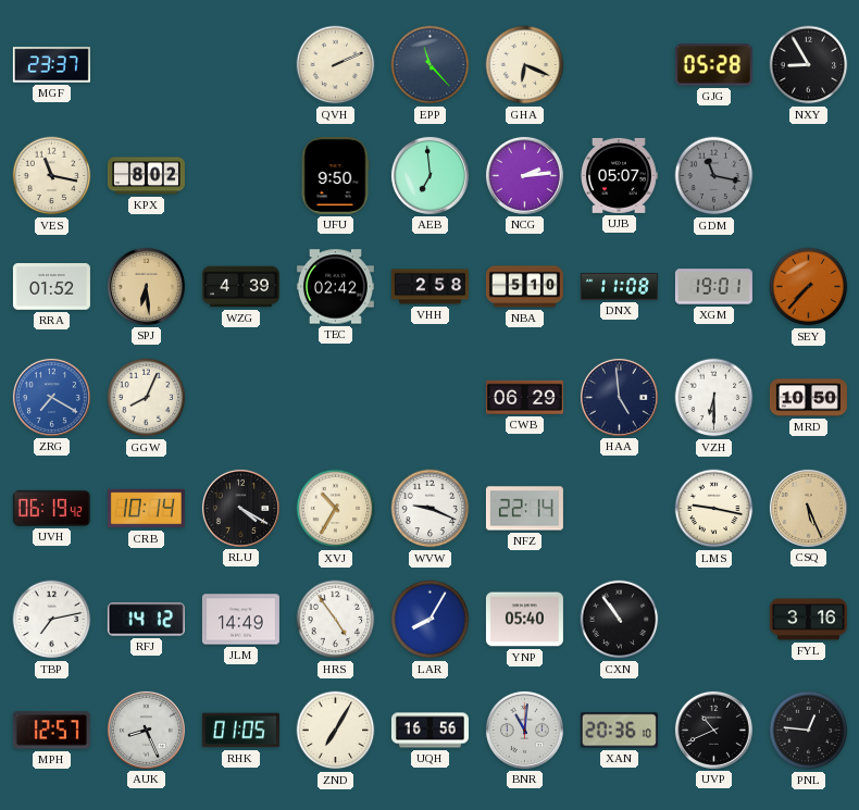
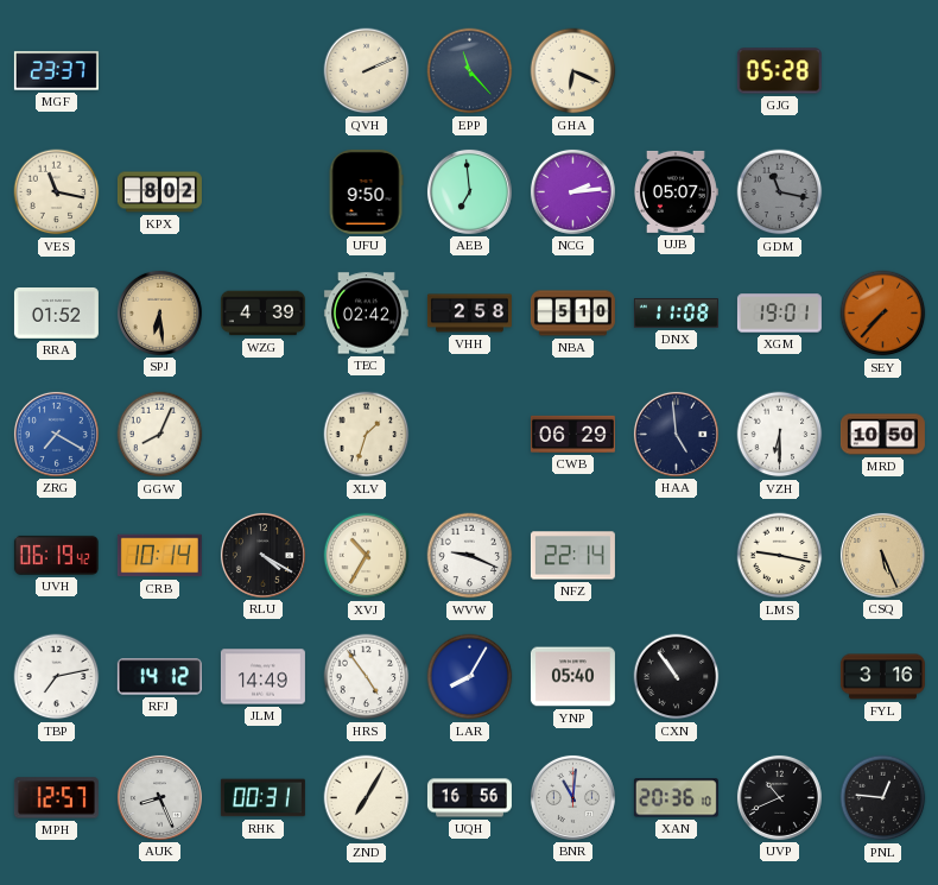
NXY: 8:55 -> none (809, 65)
XLV: none -> 1:33 (367, 435)
RHK: 01:05 -> 00:31 (262, 798)
